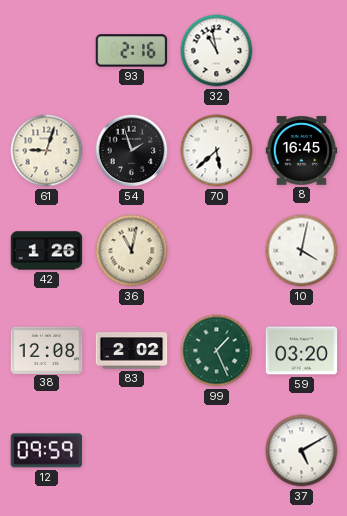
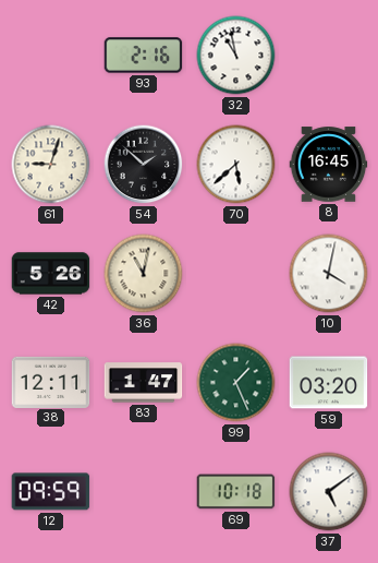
54: 1:57 -> 1:52 (144, 165)
42: 1:26 -> 5:26 (51, 274)
38: 12:08 -> 12:11 (51, 382)
83: 2:02 -> 1:47 (144, 383)
69: none -> 10:18 (236, 492)
37: 5:10 -> 5:09 (329, 492)
